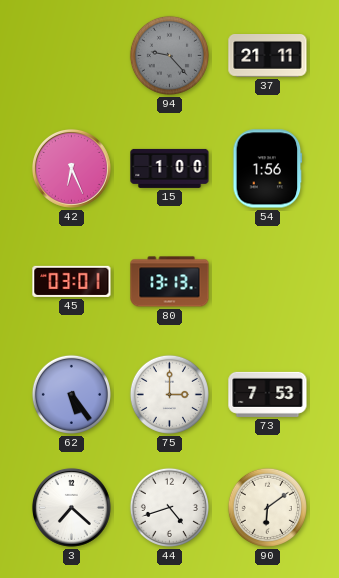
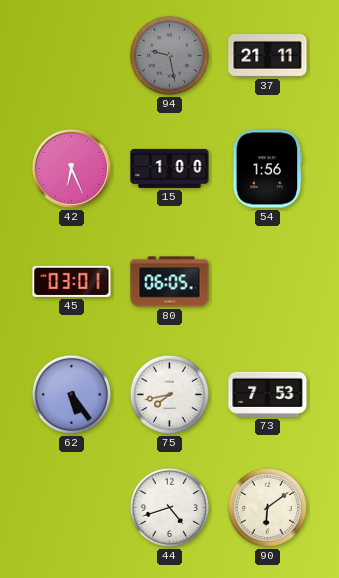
94: 9:23 -> 9:28 (169, 55)
80: 13:13 -> 06:05 (170, 282)
75: 3:00 -> 7:43 (169, 394)
3: 7:22 -> none (71, 507)
